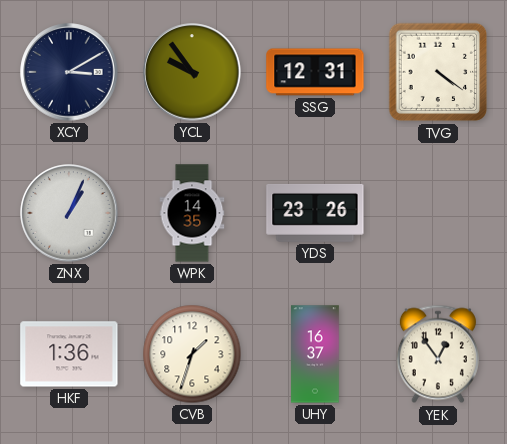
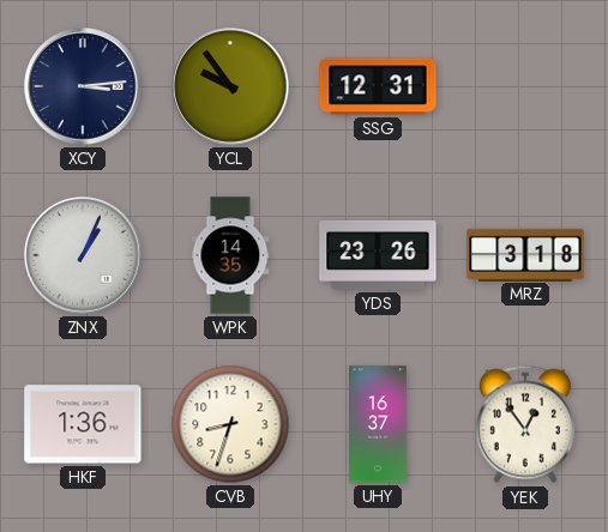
XCY: 3:10 -> 3:14 (83, 86)
TVG: 4:21 -> none (438, 72)
MRZ: none -> 3:18 (525, 254)
CVB: 1:33 -> 8:33 (230, 424)
